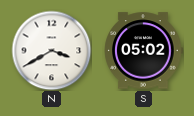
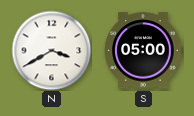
S: 05:02 -> 05:00 (143, 51)
